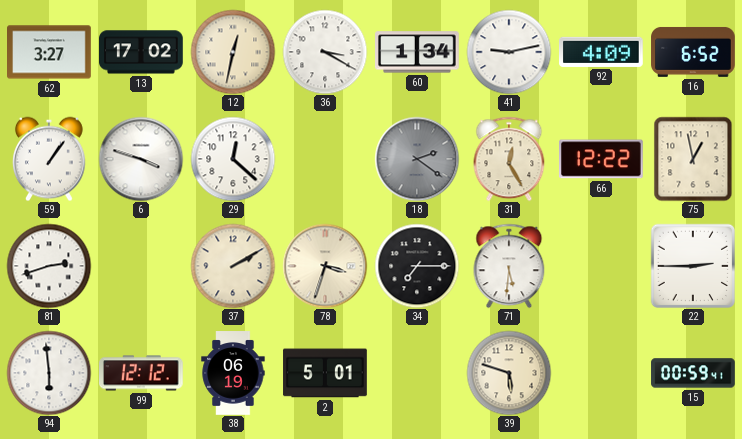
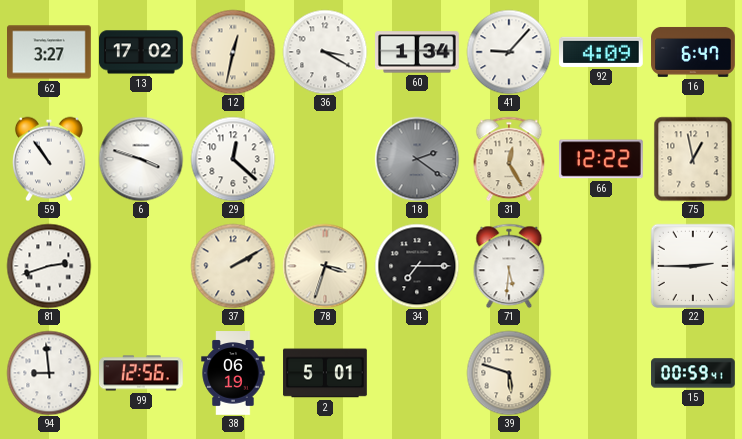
41: 9:13 -> 9:07 (509, 52)
16: 6:52 -> 6:47 (693, 52)
59: 1:06 -> 10:54 (50, 159)
94: 5:59 -> 8:59 (49, 373)
99: 12:12 -> 12:56 (142, 373)
